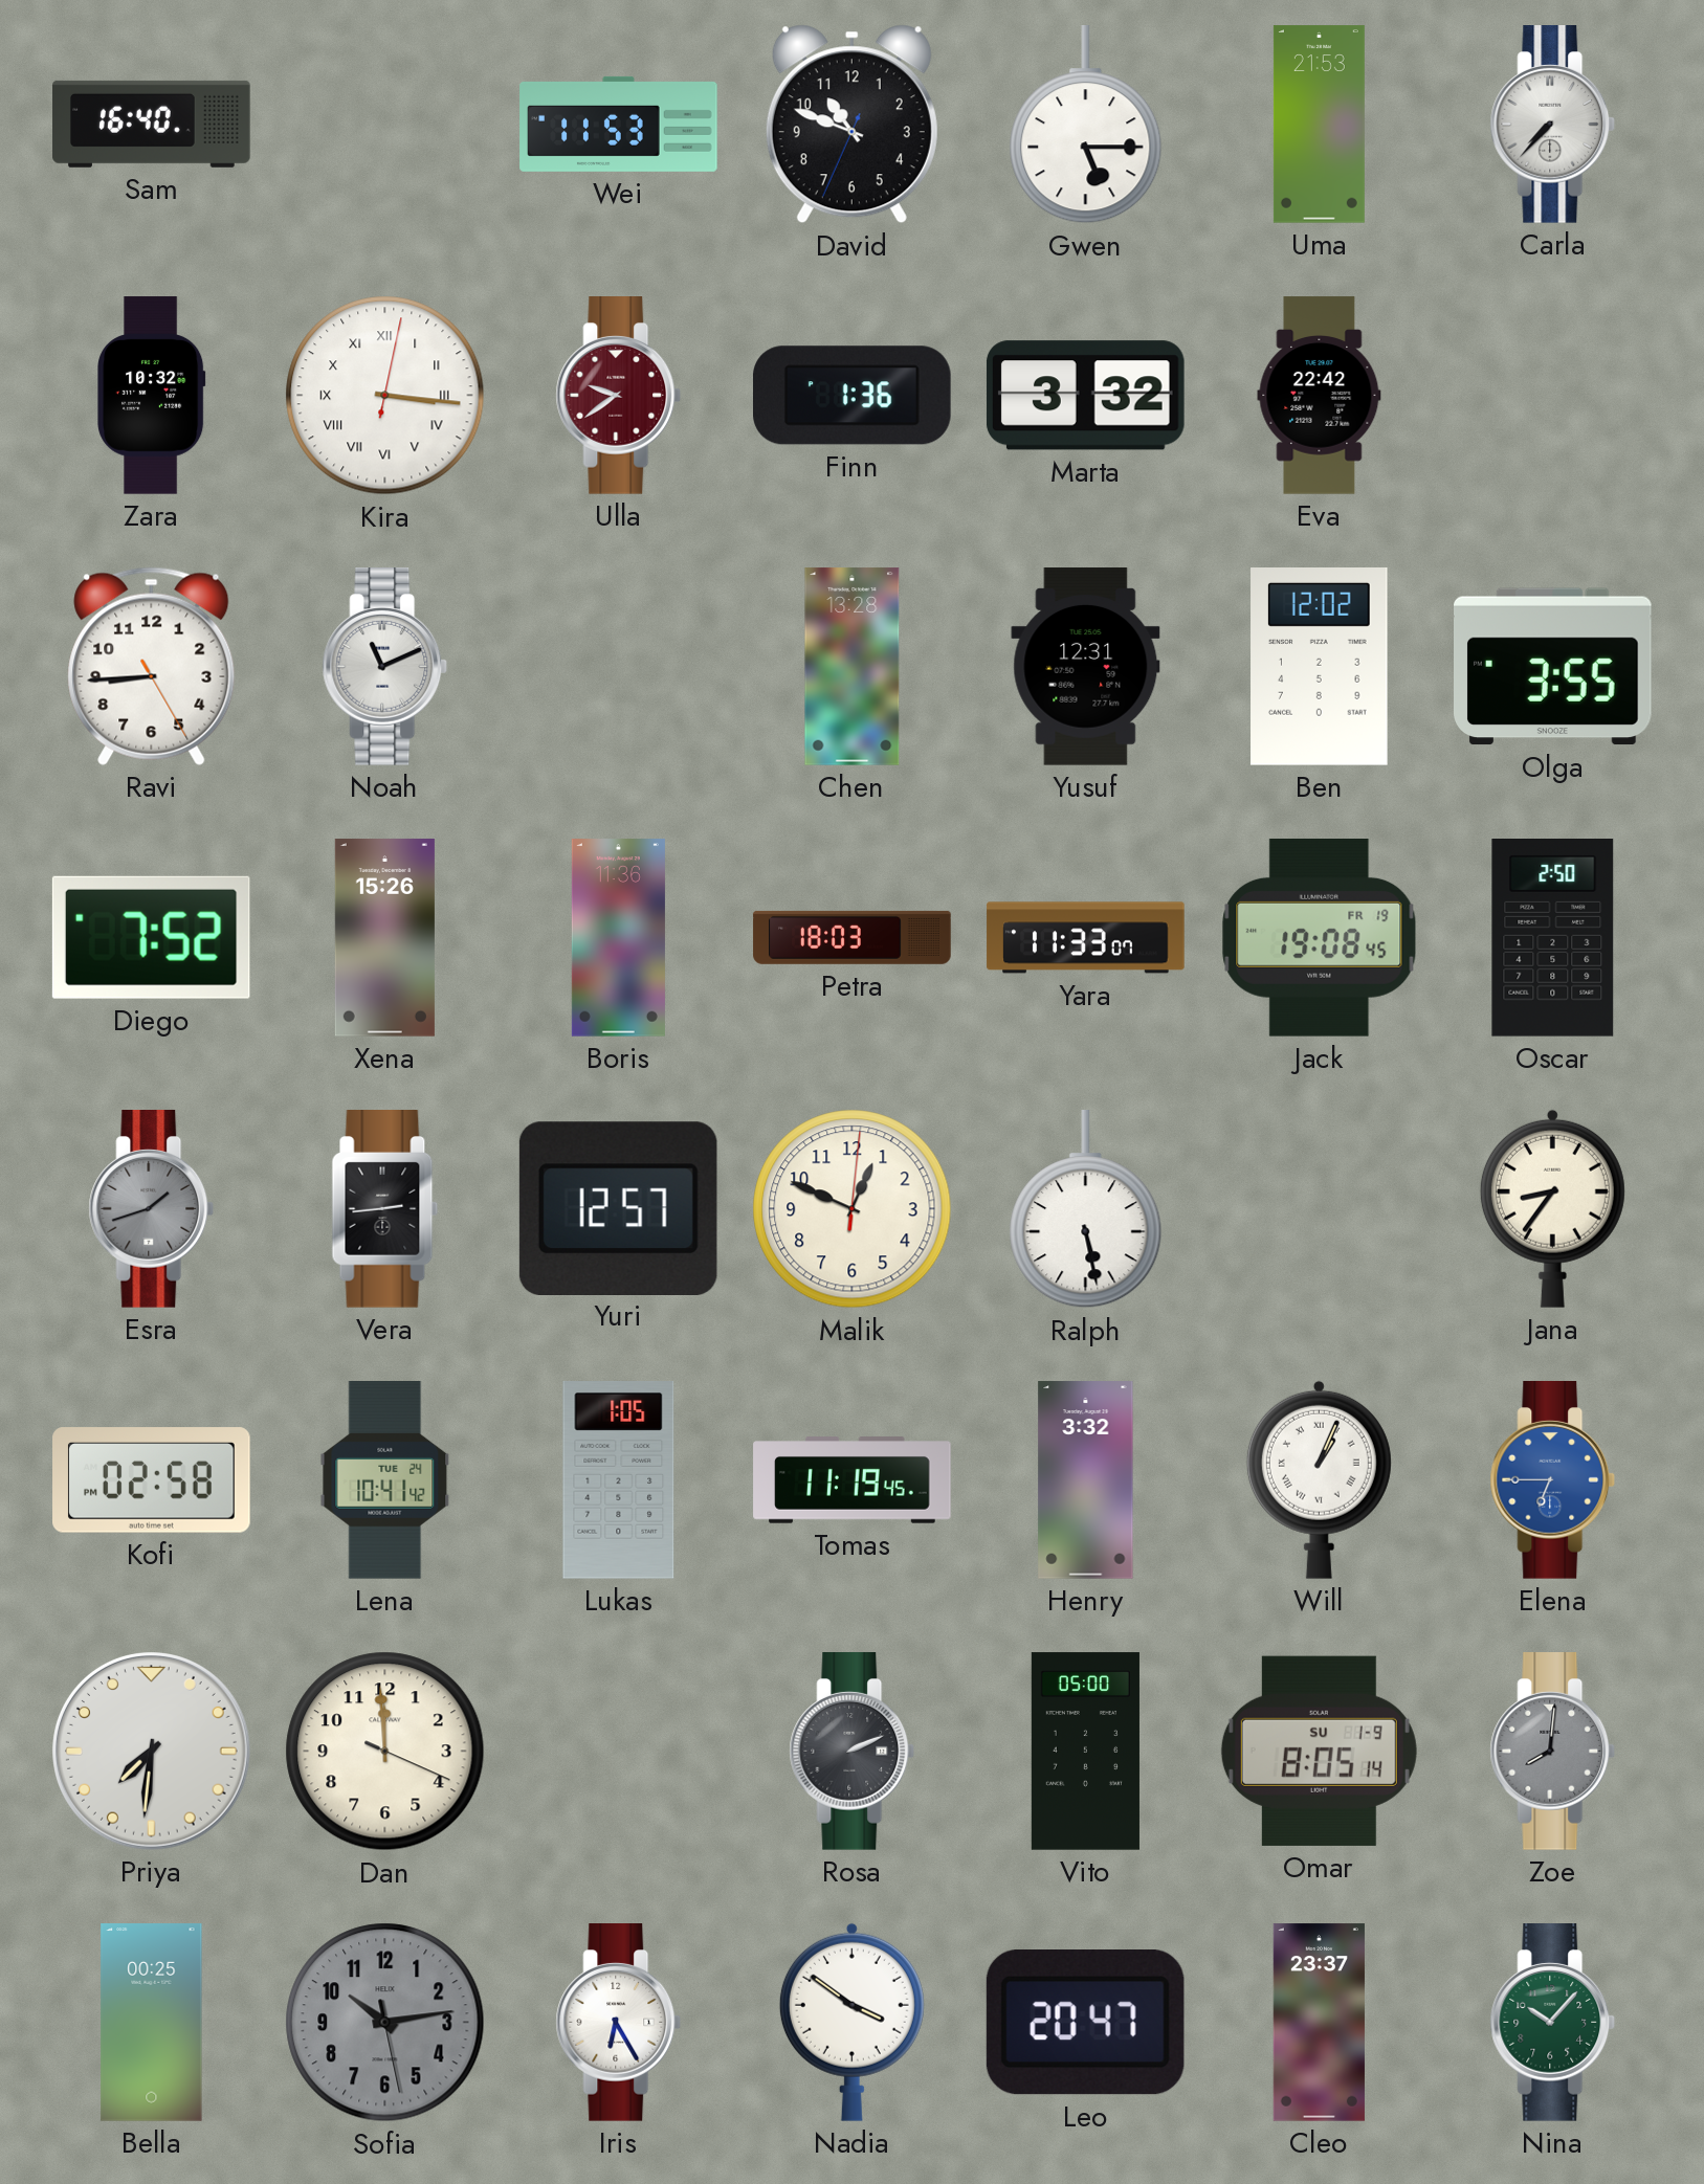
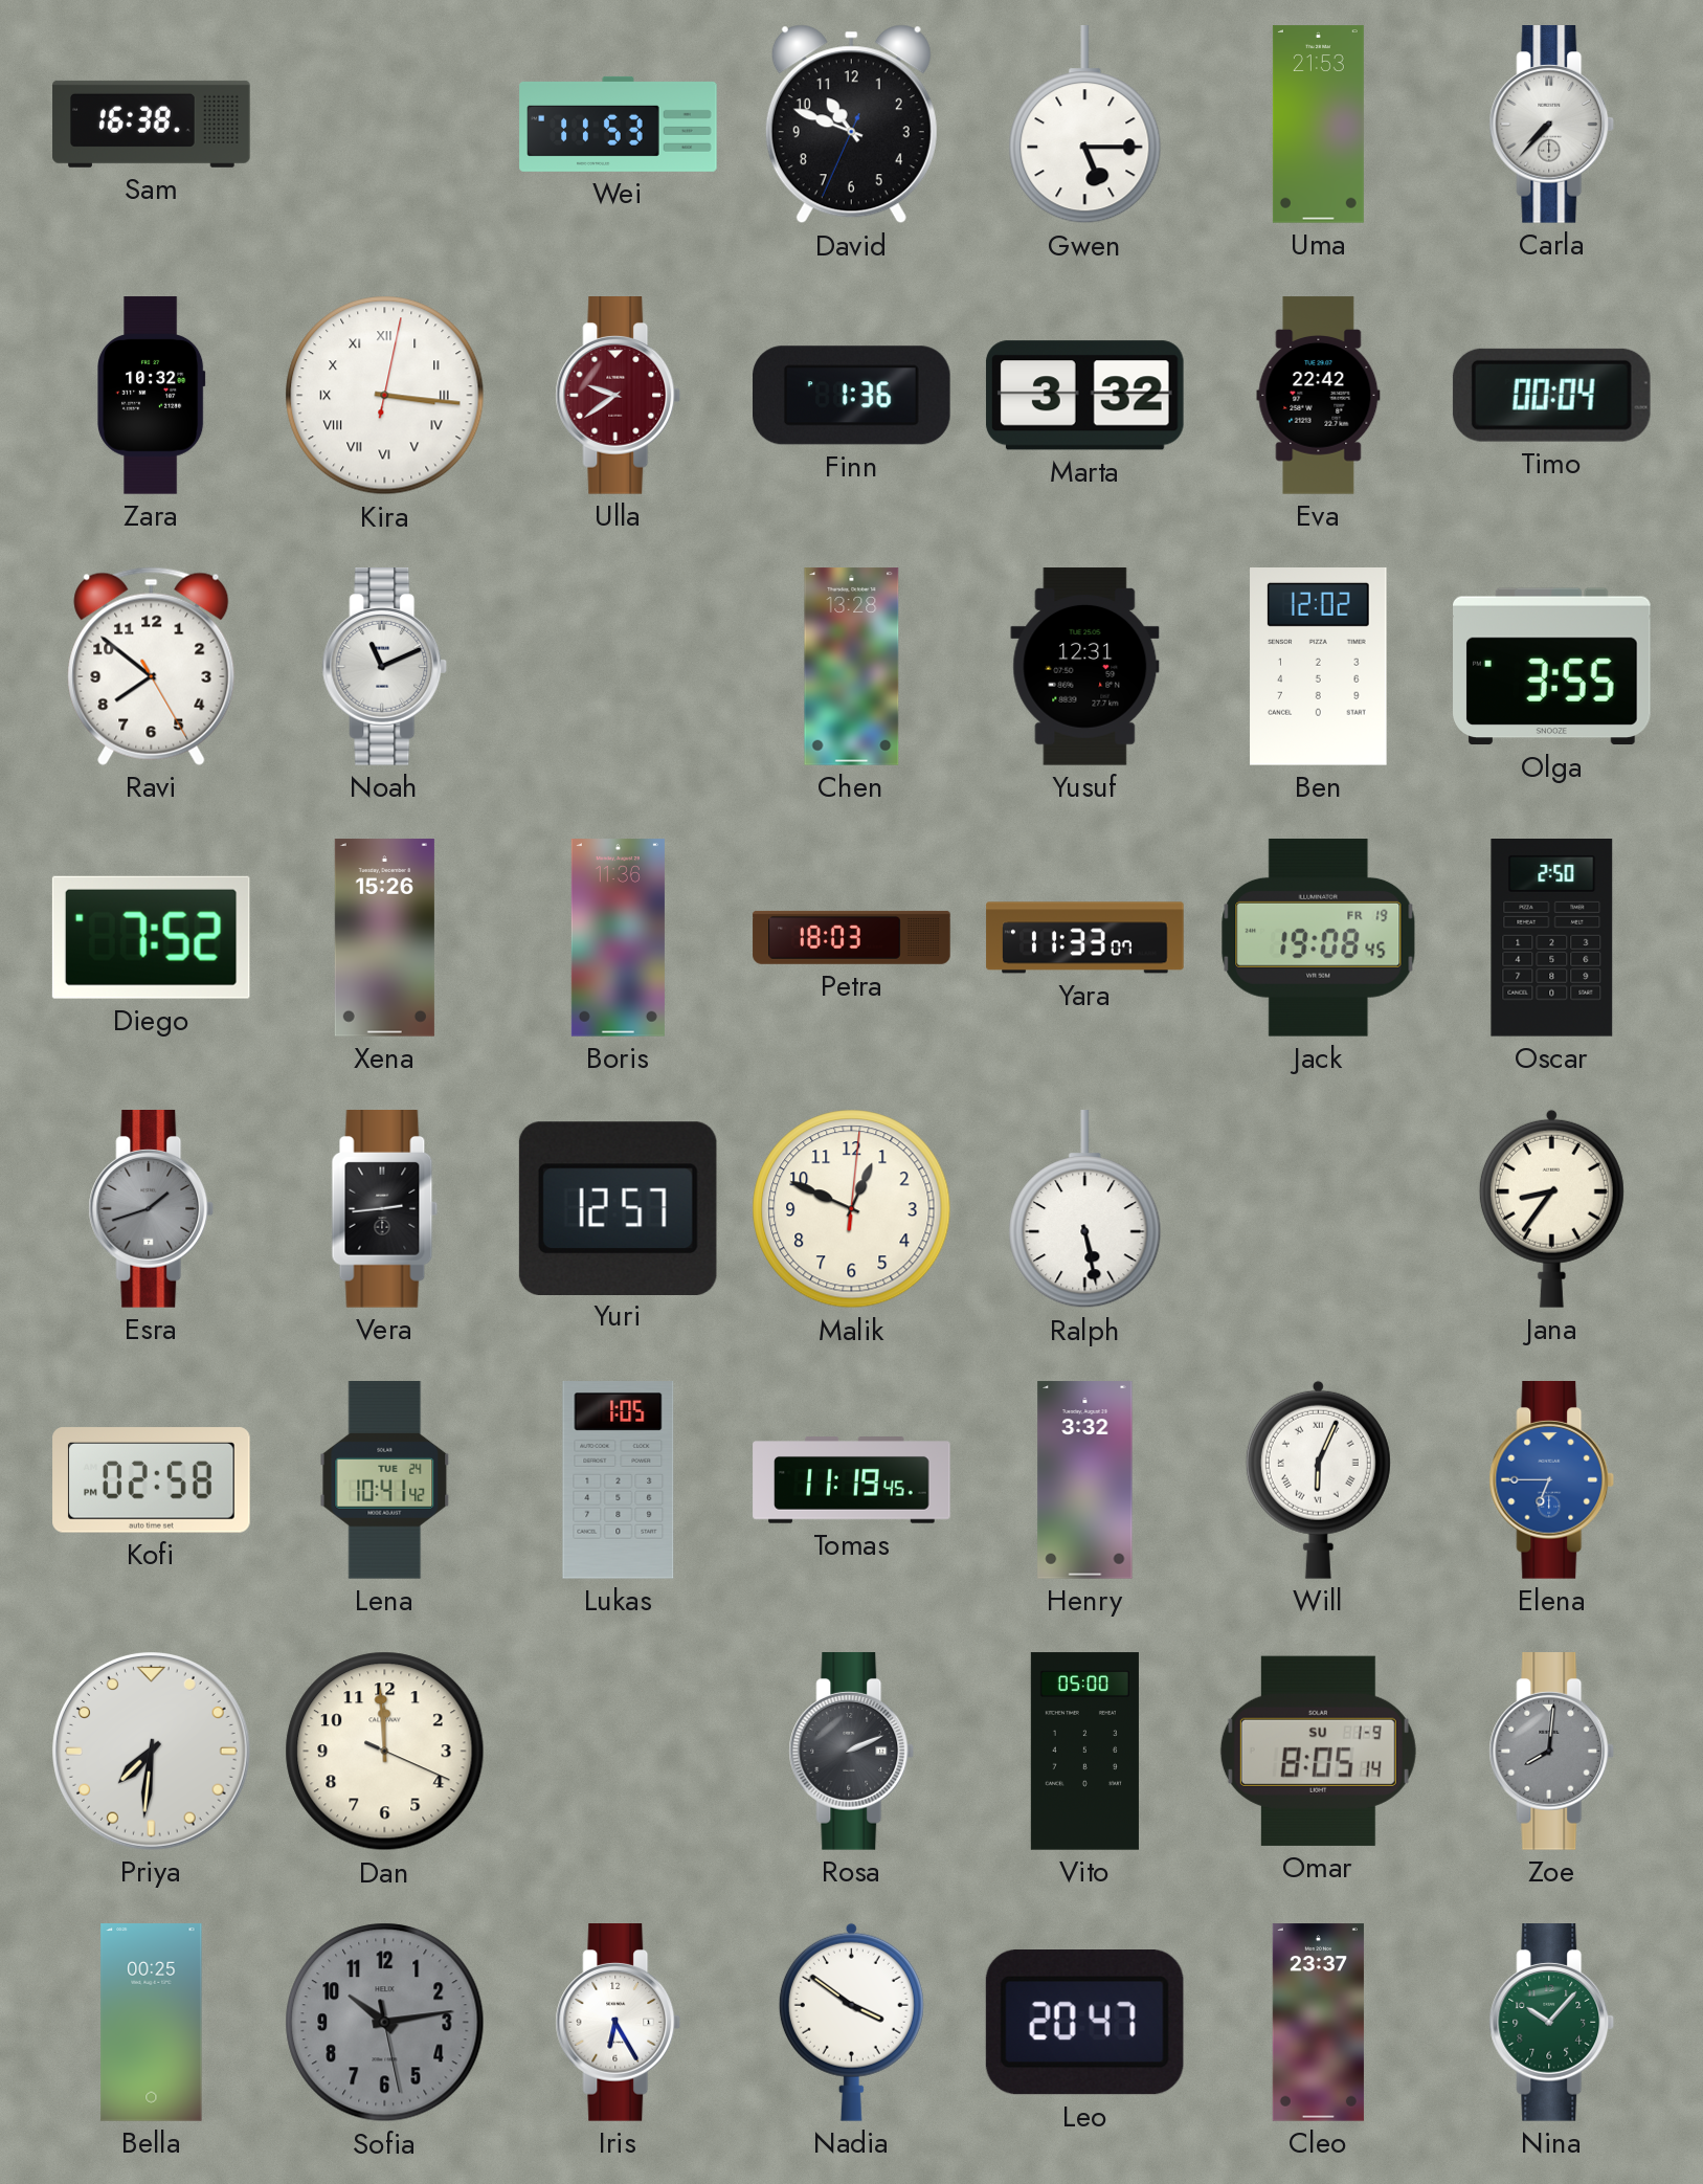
Sam: 16:40 -> 16:38 (152, 124)
Timo: none -> 00:04 (1551, 395)
Ravi: 8:44 -> 7:51 (152, 666)
Will: 1:04 -> 6:04 (1318, 1479)
